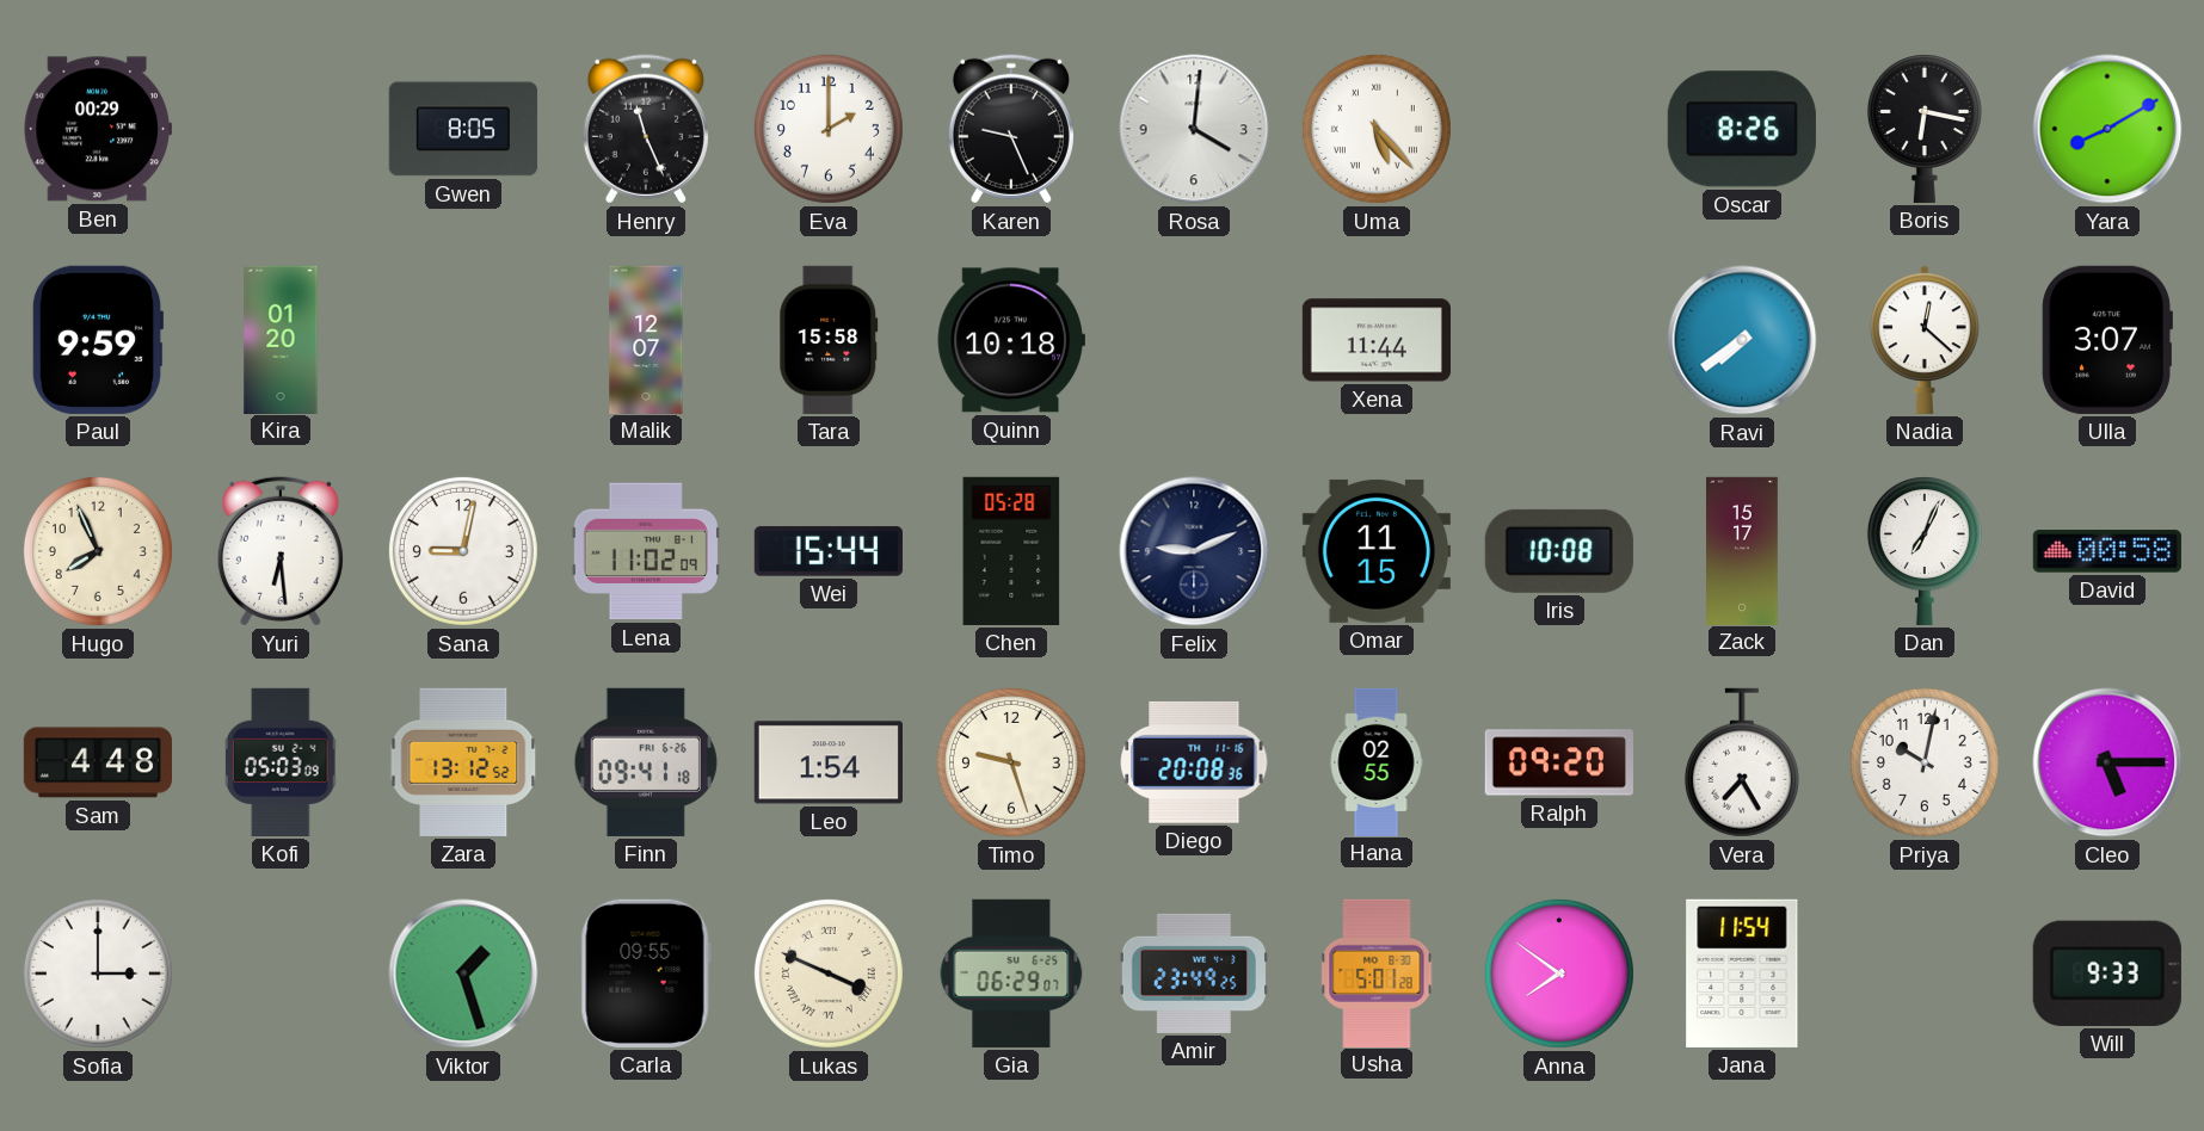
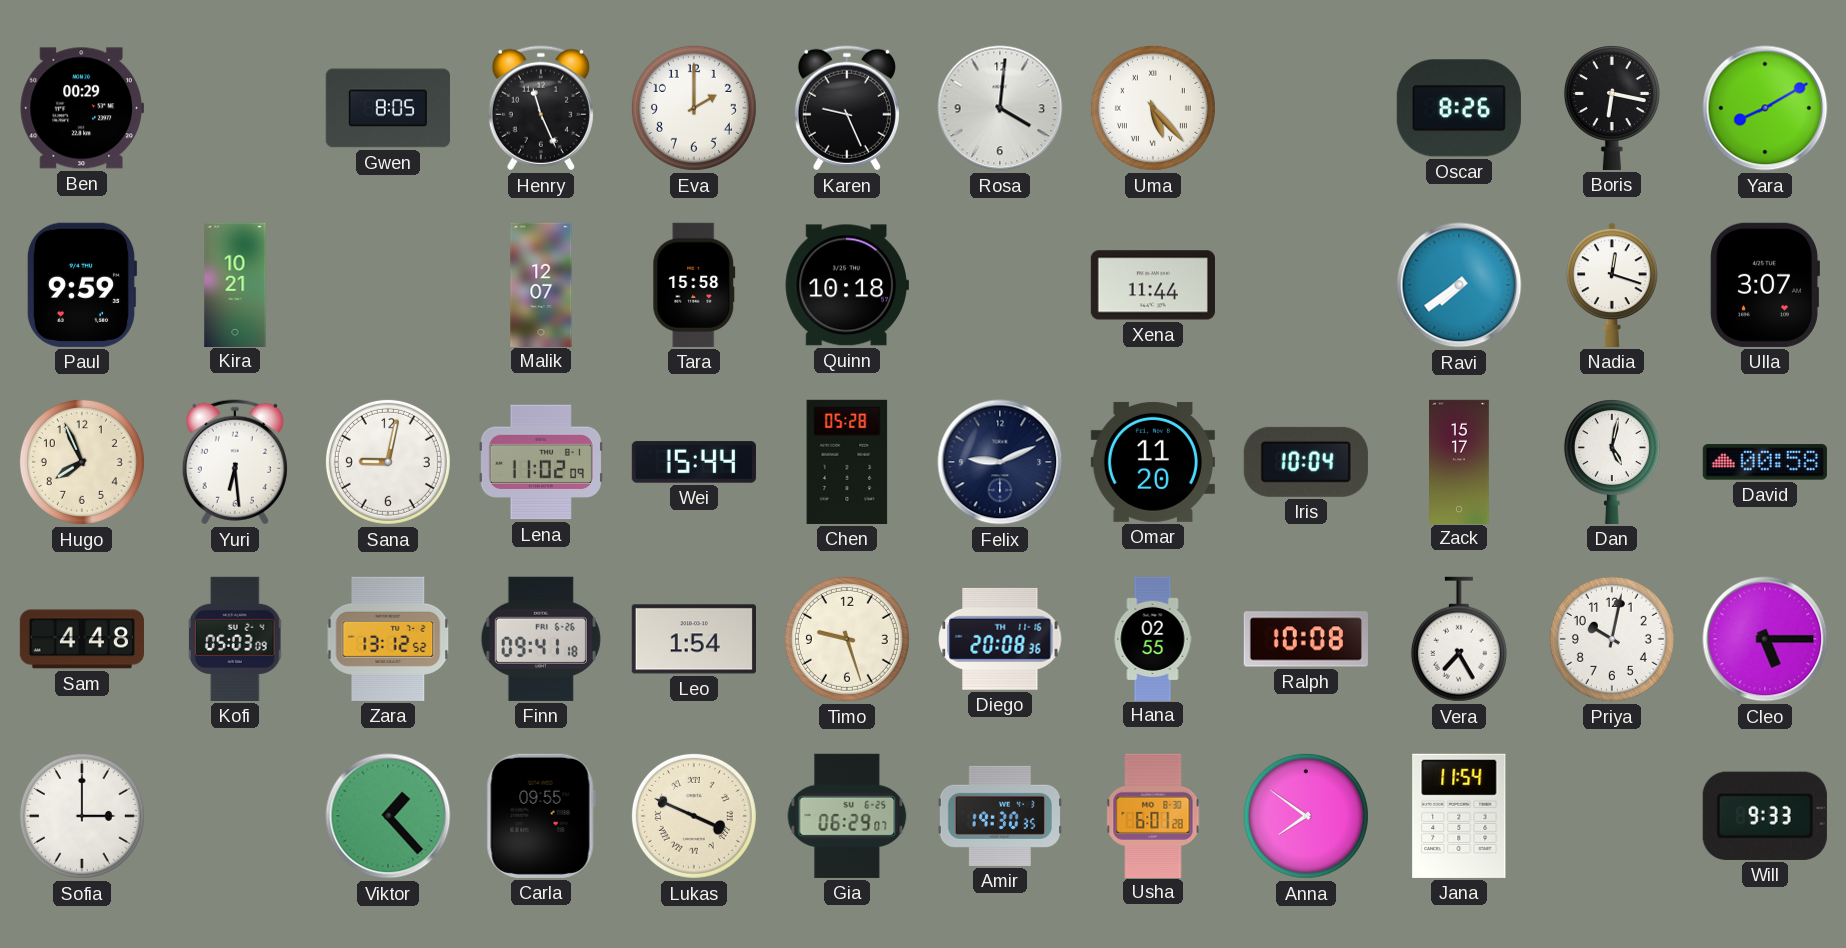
Kira: 01:20 -> 10:21 (235, 284)
Nadia: 12:22 -> 12:18 (1613, 285)
Omar: 11:15 -> 11:20 (1153, 462)
Iris: 10:08 -> 10:04 (1306, 462)
Dan: 7:04 -> 5:02 (1612, 462)
Ralph: 09:20 -> 10:08 (1306, 639)
Viktor: 1:27 -> 1:23 (388, 816)
Amir: 23:49 -> 19:30 (1000, 816)
Usha: 5:01 -> 6:01 (1153, 815)
